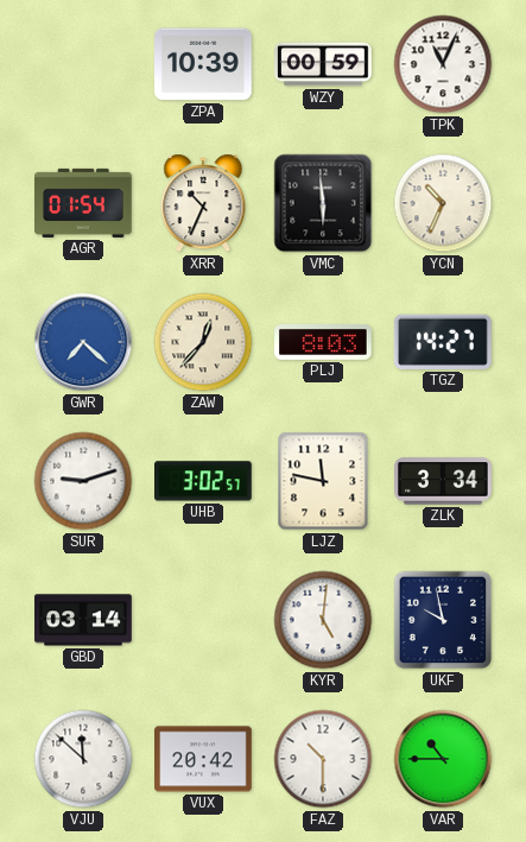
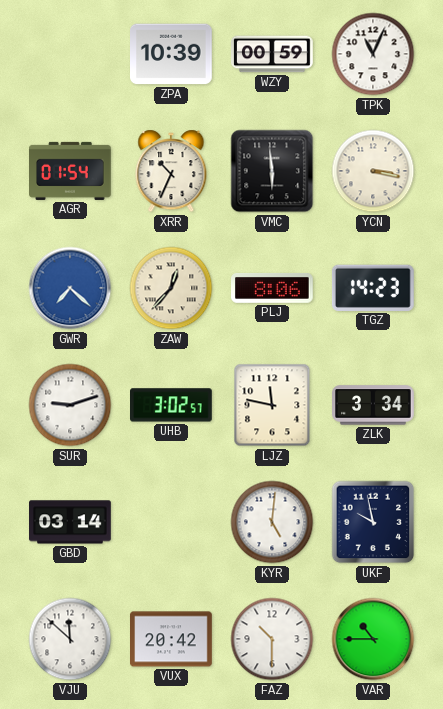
YCN: 10:34 -> 3:17 (373, 171)
PLJ: 8:03 -> 8:06 (273, 289)
TGZ: 14:27 -> 14:23 (373, 288)
